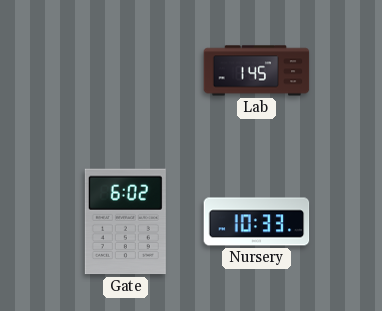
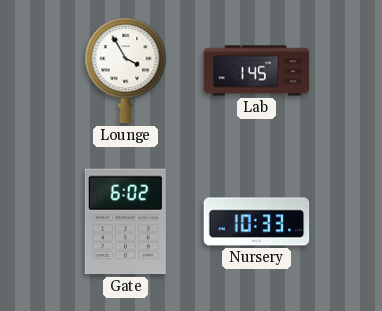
Lounge: none -> 3:55 (126, 71)
